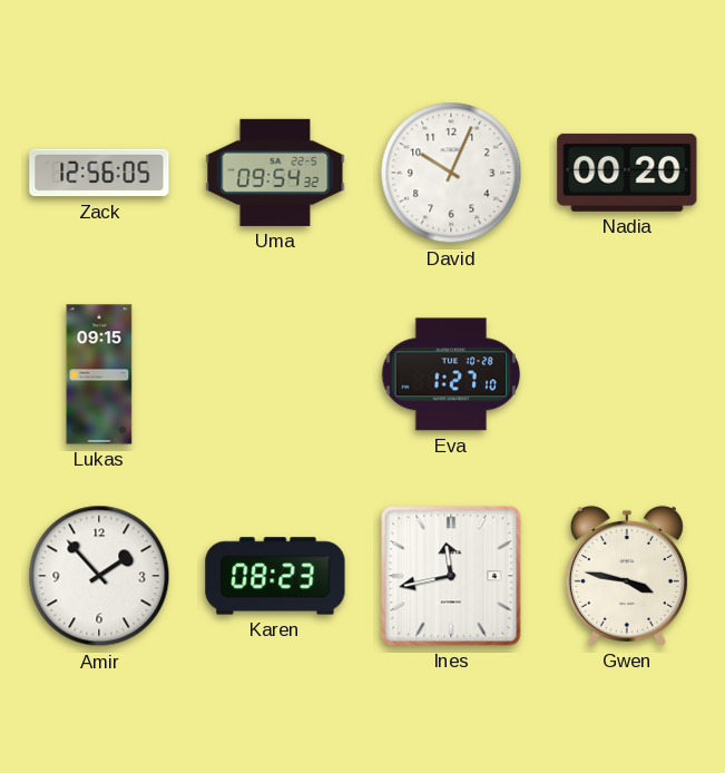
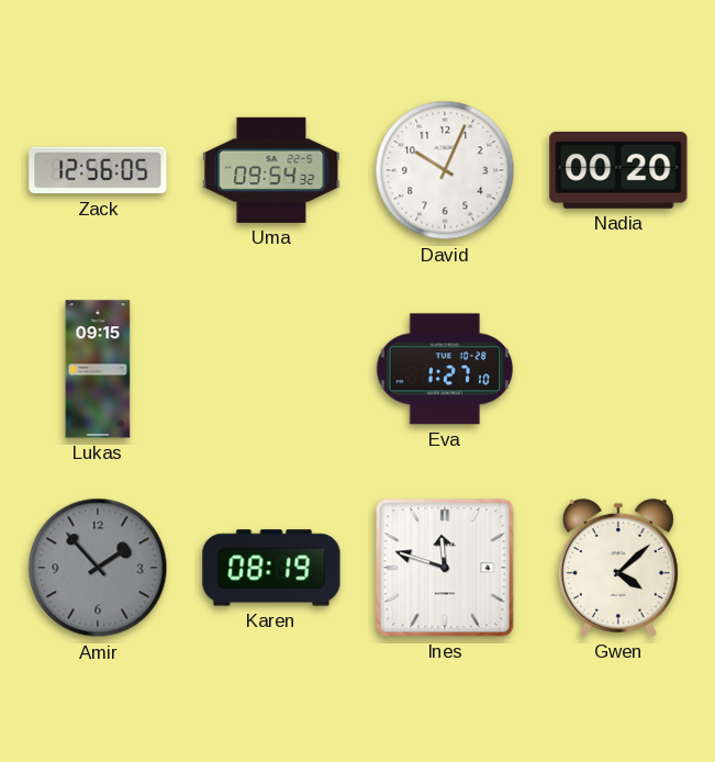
Amir dial: white -> grey (98, 568)
Karen: 08:23 -> 08:19 (271, 568)
Ines: 11:43 -> 11:48 (445, 568)
Gwen: 3:47 -> 4:08 (618, 568)
